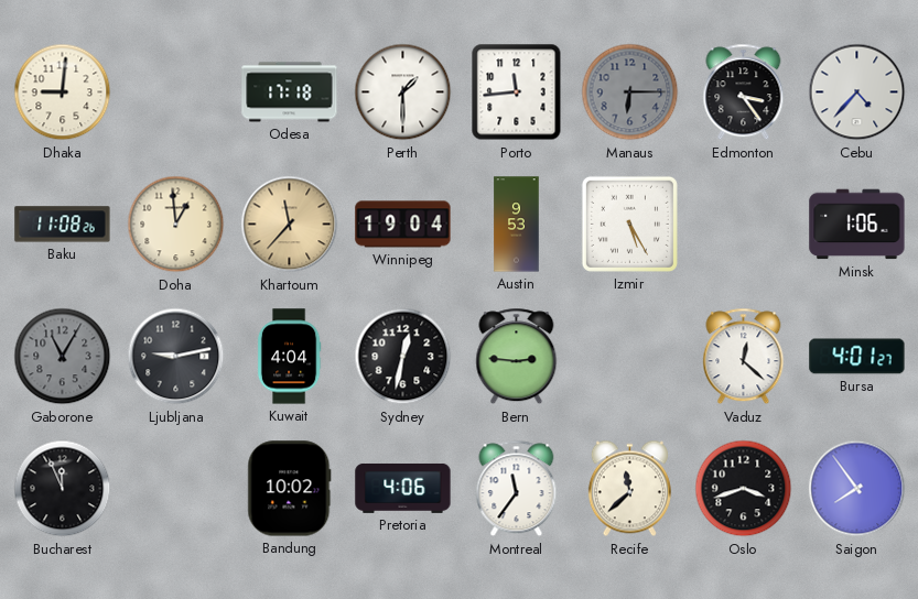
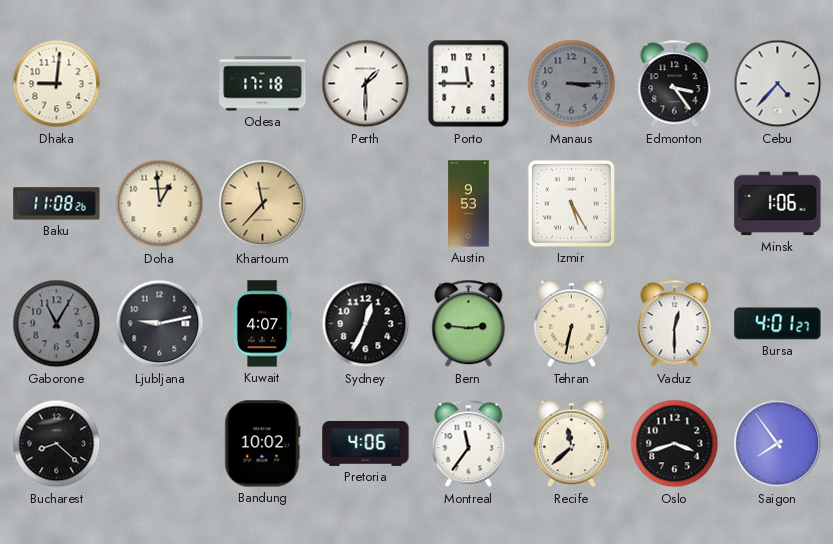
Porto: 11:44 -> 11:45 (469, 84)
Manaus: 6:15 -> 3:15 (572, 84)
Winnipeg: 19:04 -> none (403, 225)
Kuwait: 4:04 -> 4:07 (262, 324)
Sydney: 12:32 -> 12:34 (366, 324)
Tehran: none -> 6:32 (571, 324)
Vaduz: 12:22 -> 12:30 (675, 324)
Bucharest: 11:56 -> 8:22 (57, 444)
